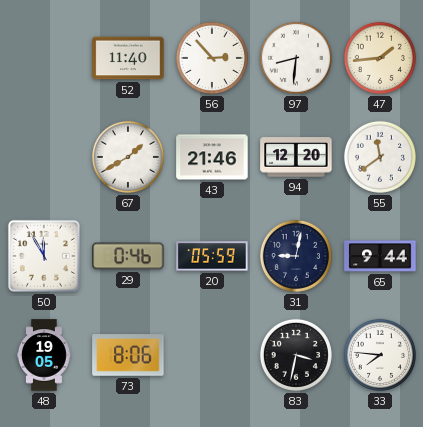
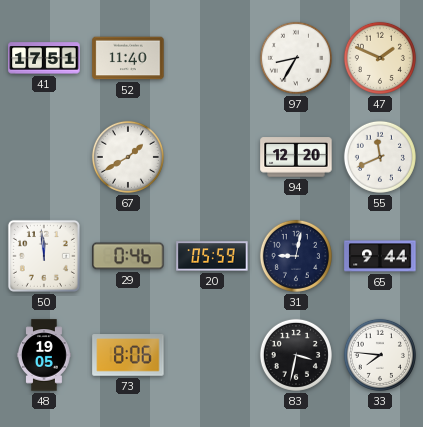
41: none -> 17:51 (44, 58)
56: 2:53 -> none (212, 58)
97: 8:31 -> 8:35 (296, 58)
47: 1:44 -> 1:49 (380, 58)
43: 21:46 -> none (212, 157)
55: 11:39 -> 11:41 (380, 157)
50: 11:55 -> 11:59 (44, 256)
